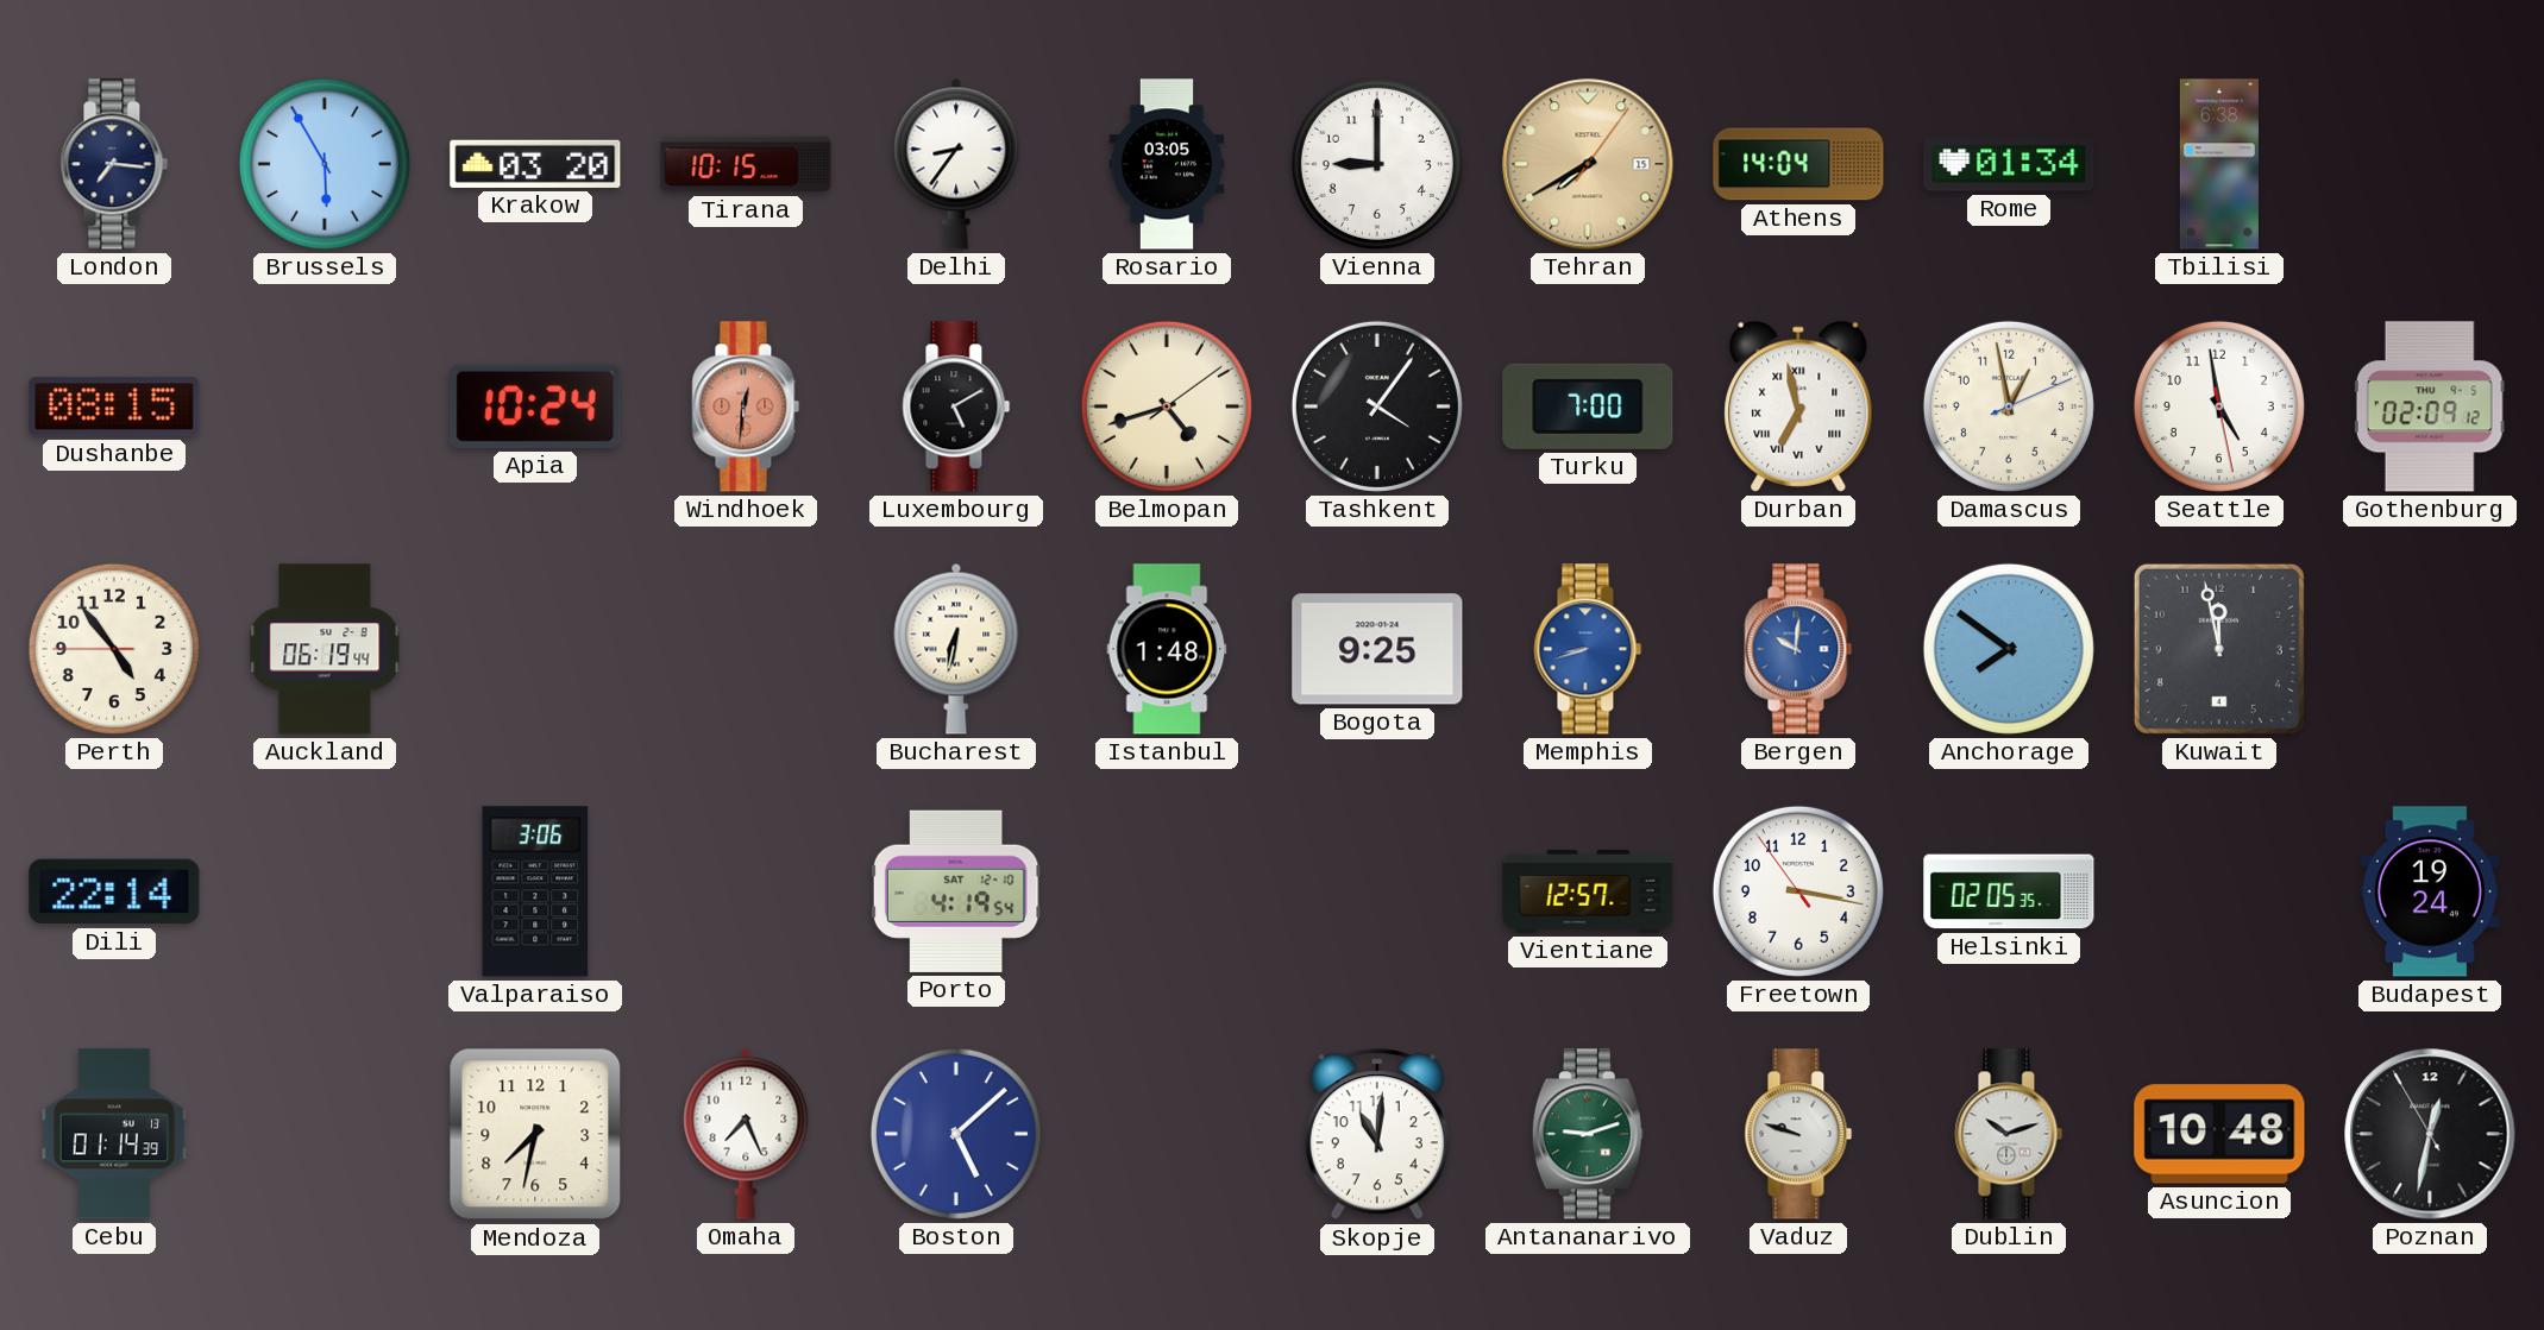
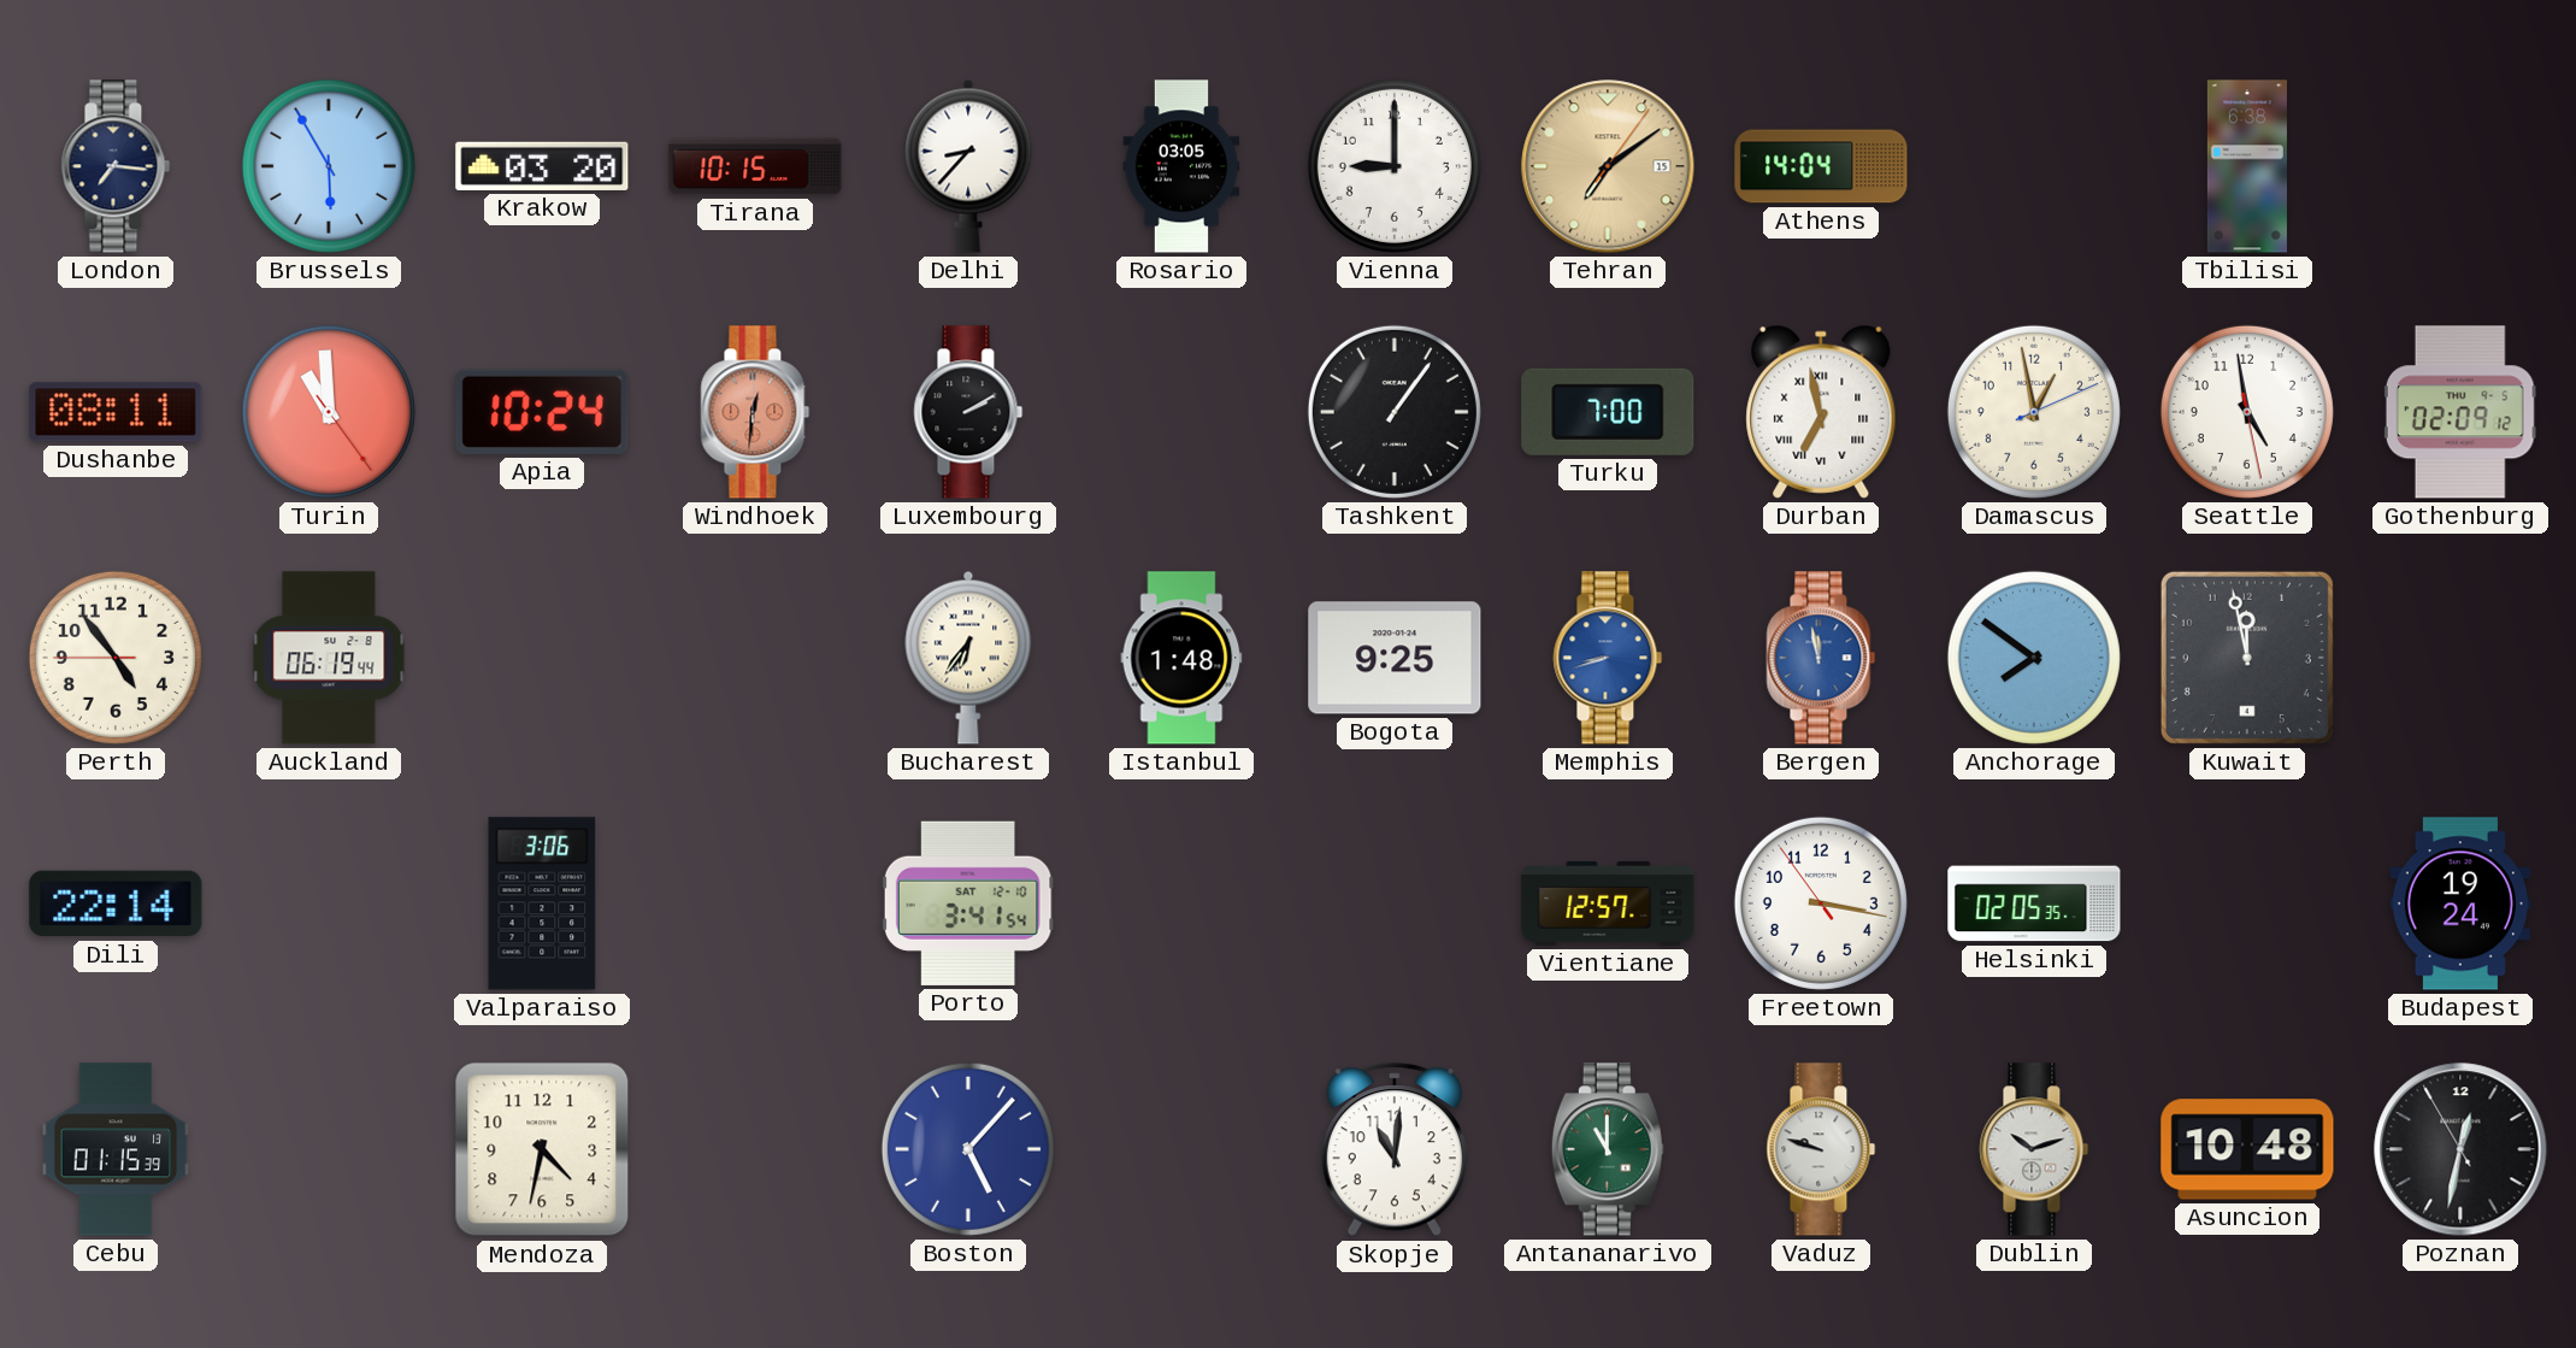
Delhi: 8:36 -> 8:37 (968, 166)
Tehran: 7:40 -> 7:09 (1608, 166)
Rome: 01:34 -> none (2009, 164)
Dushanbe: 08:15 -> 08:11 (116, 412)
Turin: none -> 10:59 (329, 412)
Luxembourg: 5:10 -> 2:10 (968, 412)
Belmopan: 4:42 -> none (1167, 406)
Tashkent: 4:06 -> 1:06 (1395, 412)
Bucharest: 6:32 -> 6:36 (968, 658)
Bergen: 10:01 -> 11:58 (1821, 658)
Porto: 4:19 -> 3:41 (968, 903)
Cebu: 01:14 -> 01:15 (116, 1149)
Mendoza: 7:32 -> 4:32 (542, 1149)
Omaha: 7:26 -> none (746, 1134)
Boston: 5:08 -> 5:07 (968, 1149)
Antananarivo: 9:12 -> 11:00 (1608, 1149)
